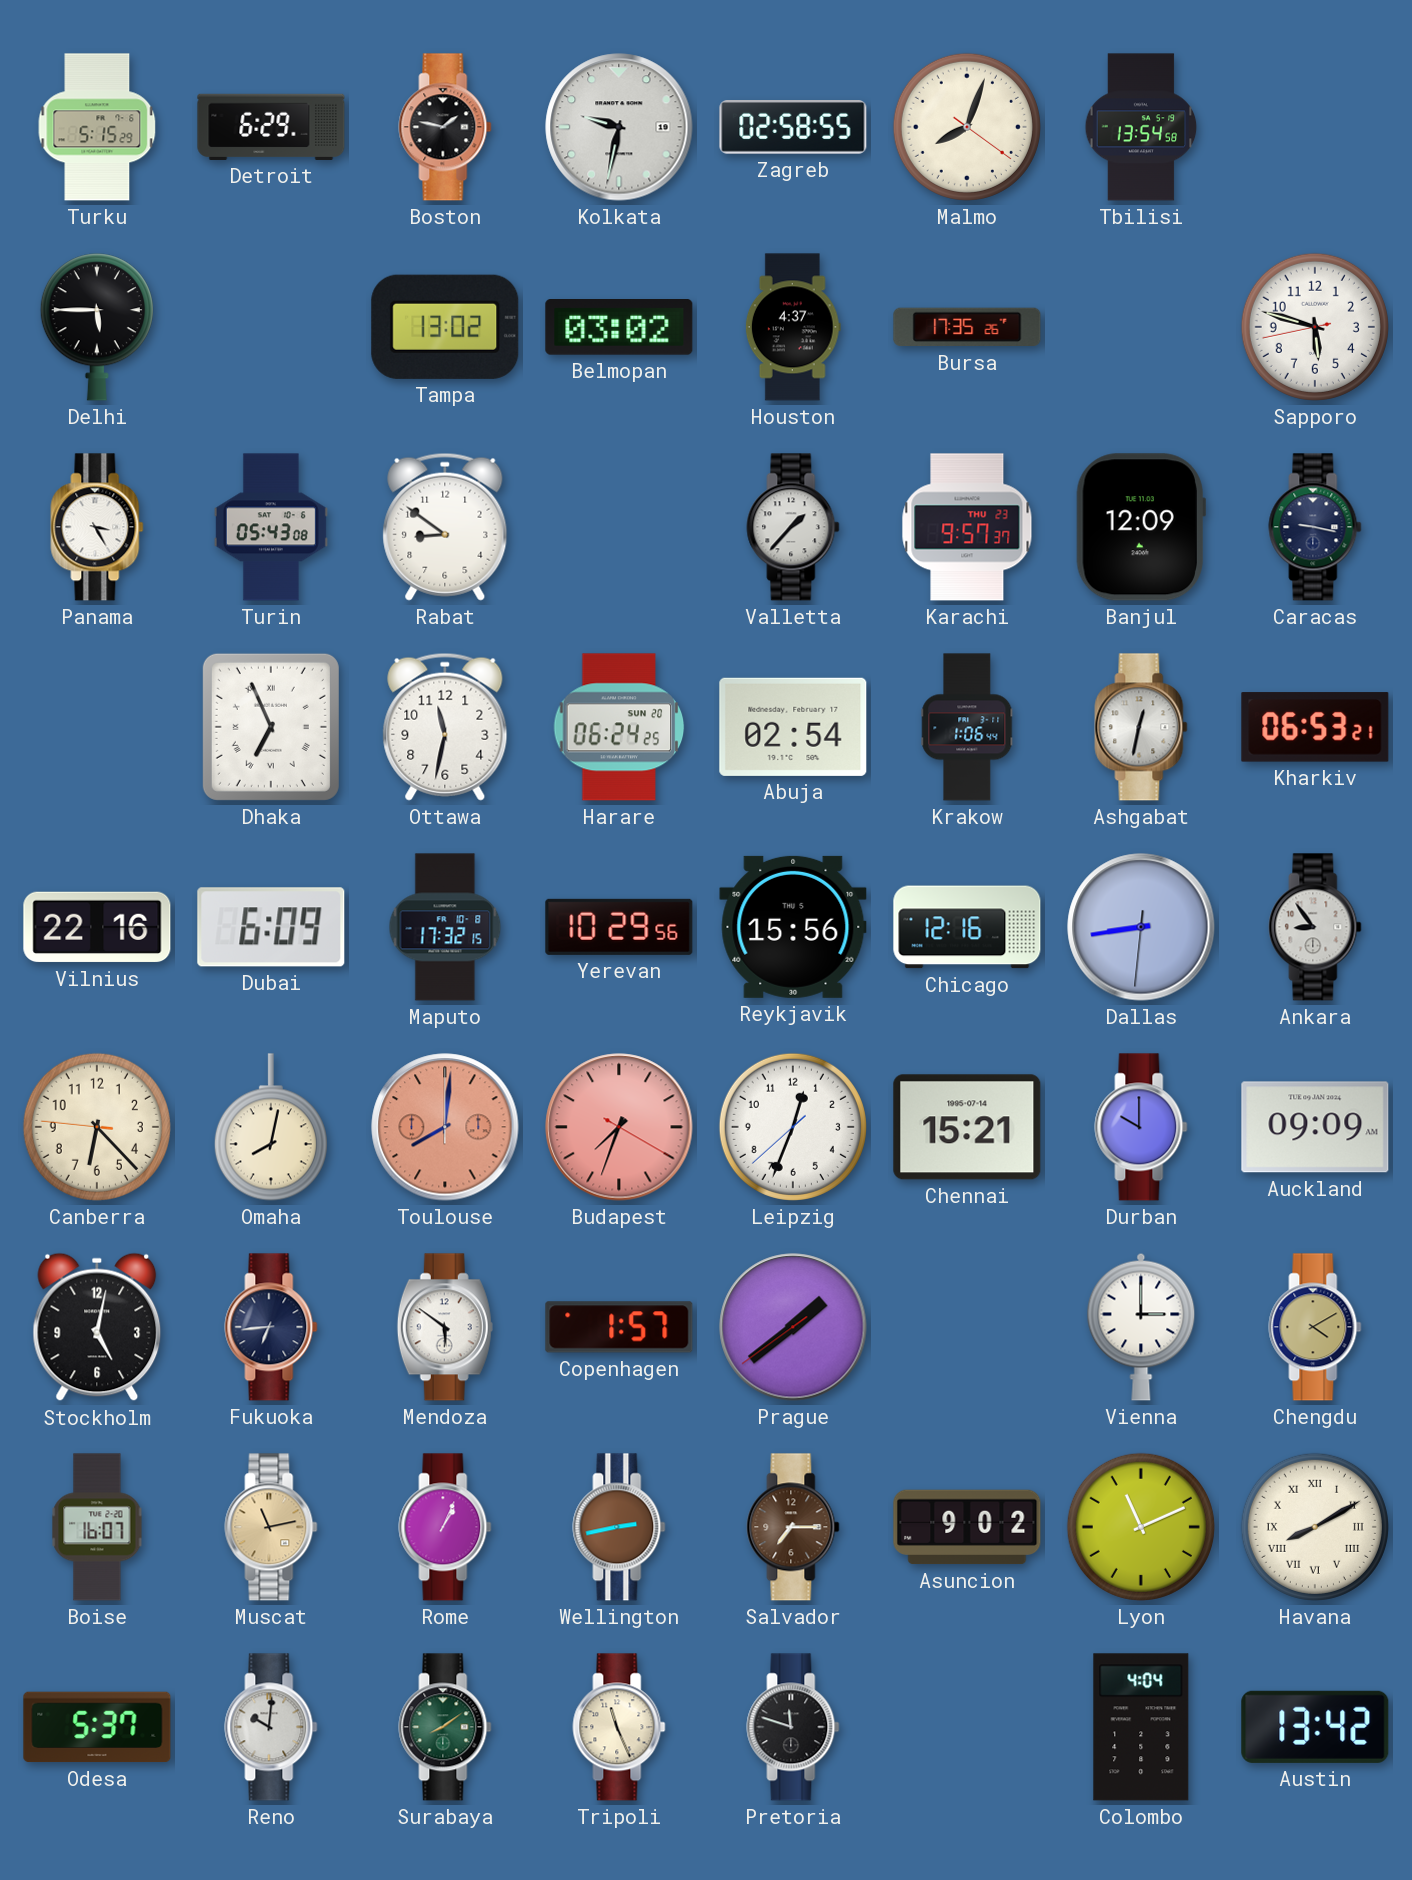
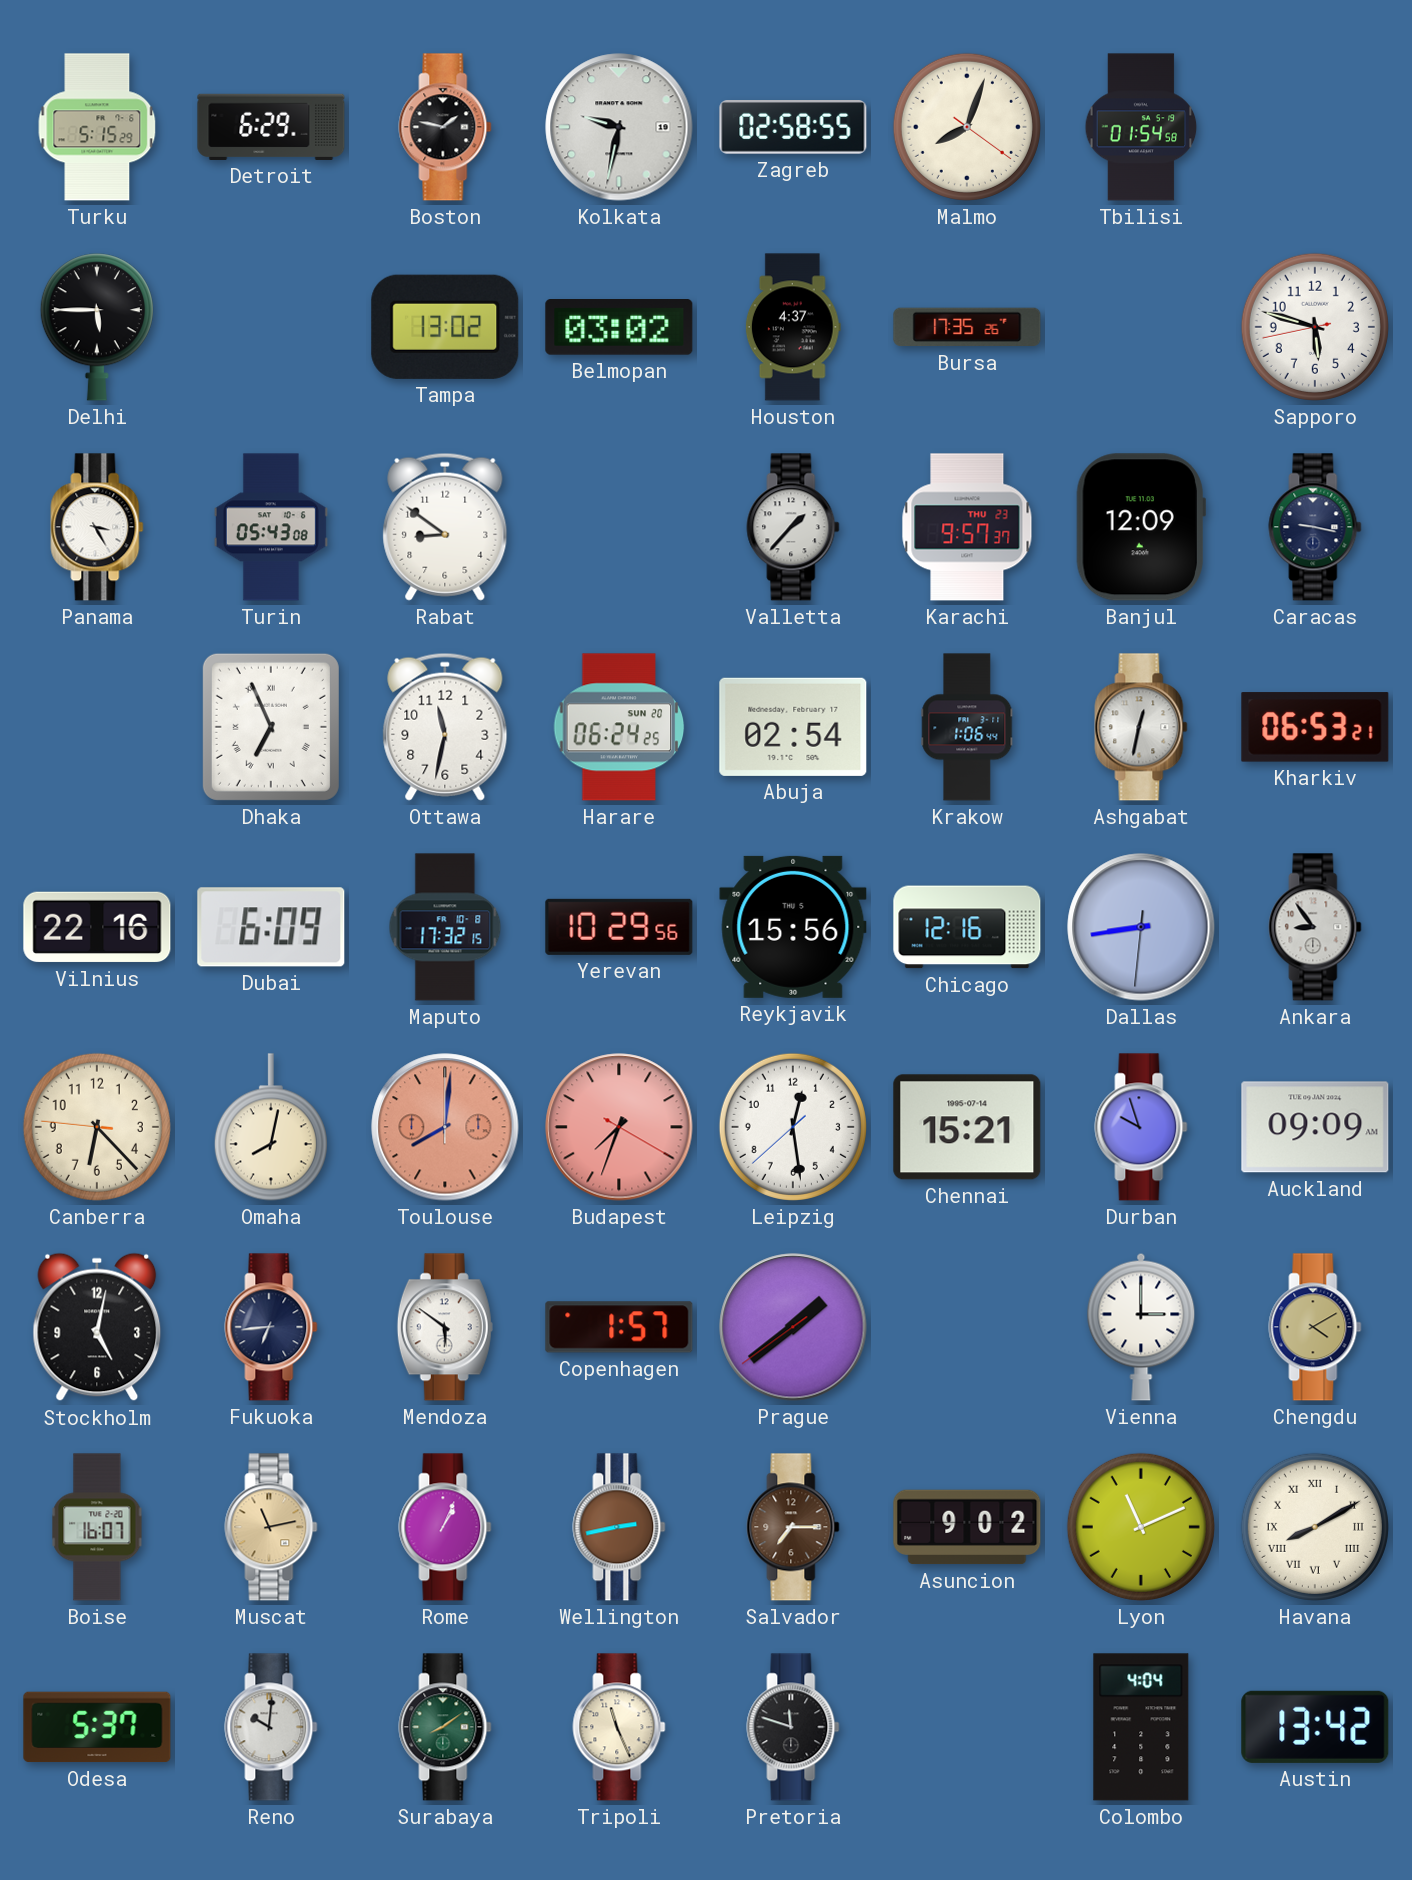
Tbilisi: 13:54 -> 01:54 (1141, 127)
Leipzig: 12:33 -> 12:28 (793, 1127)
Durban: 10:00 -> 9:57 (1141, 1127)
